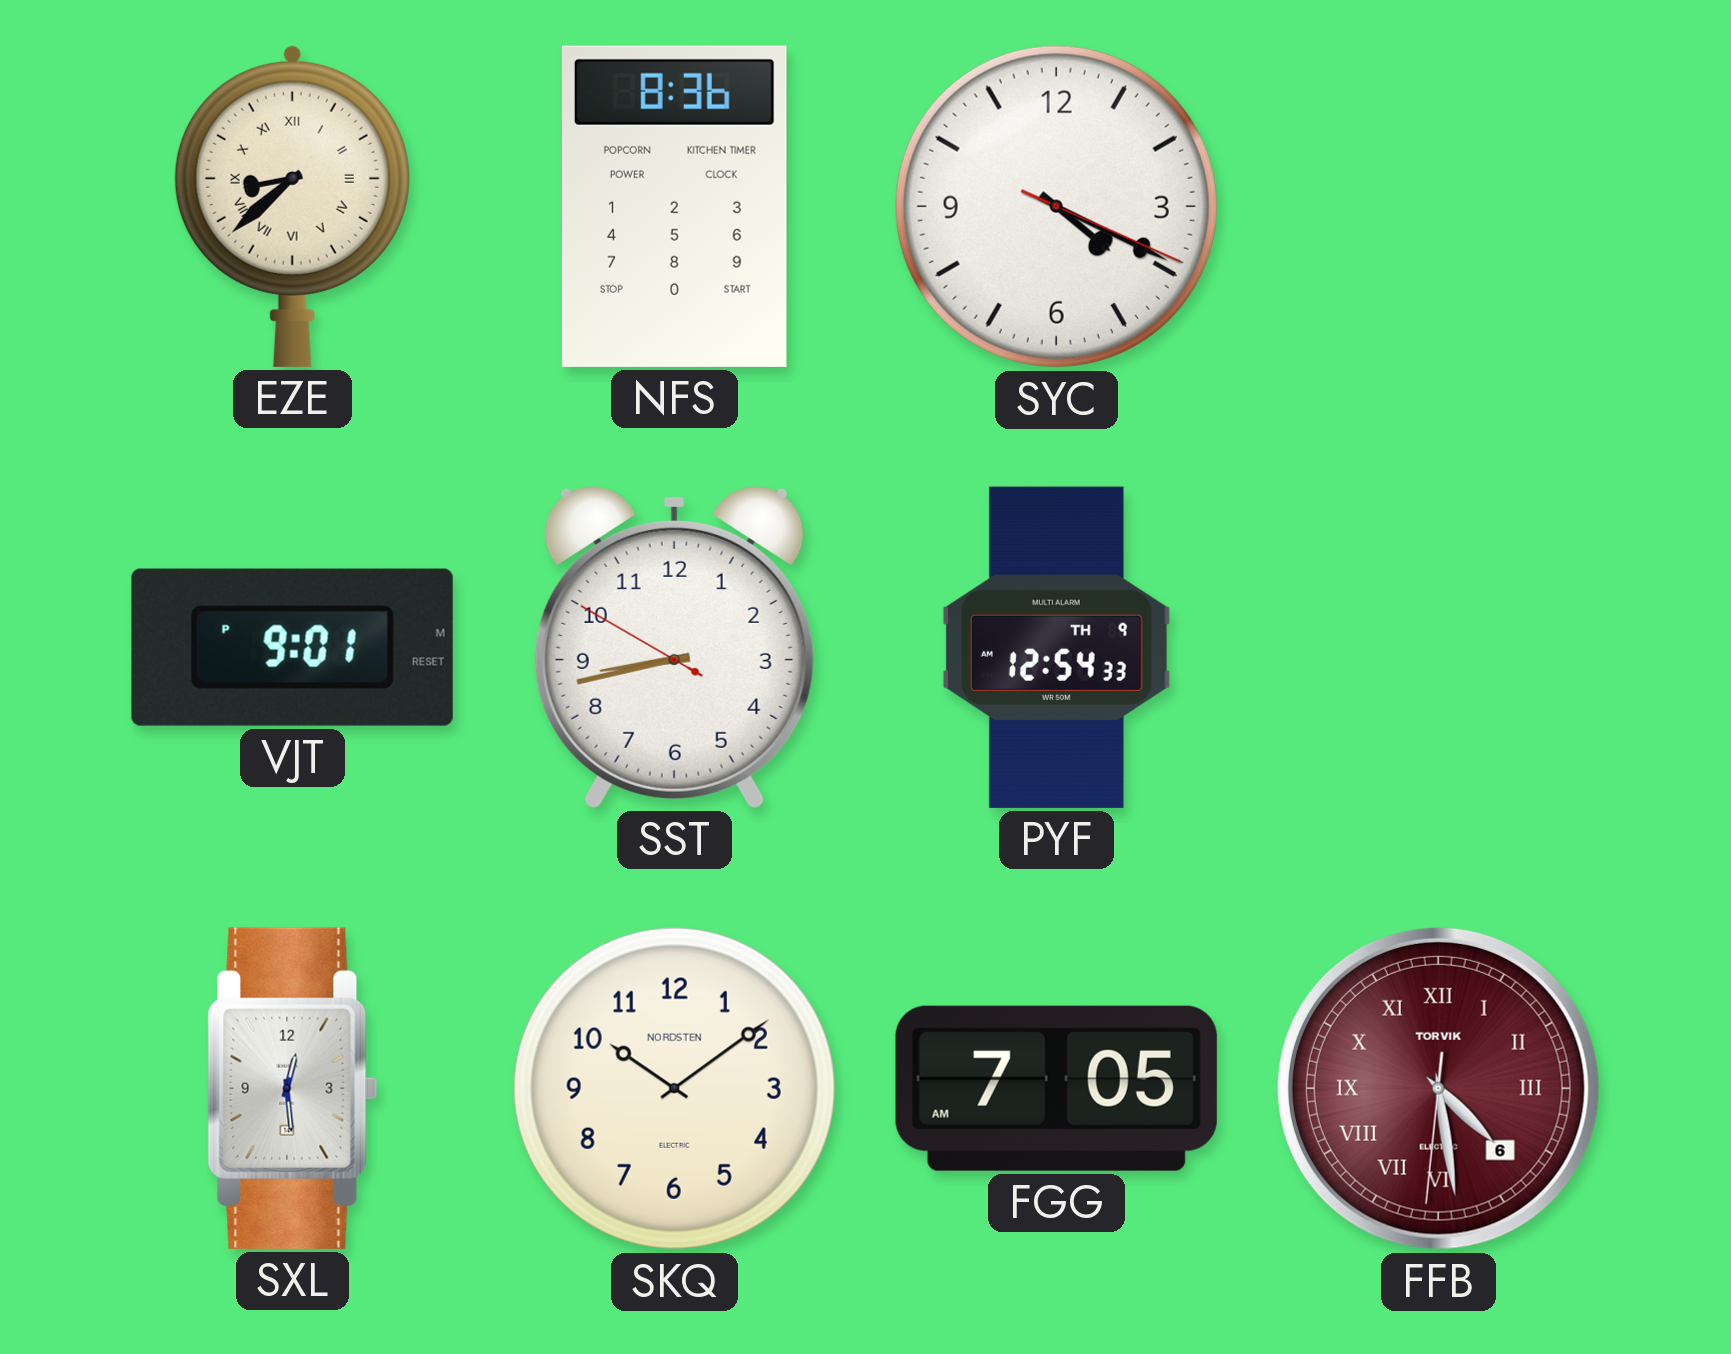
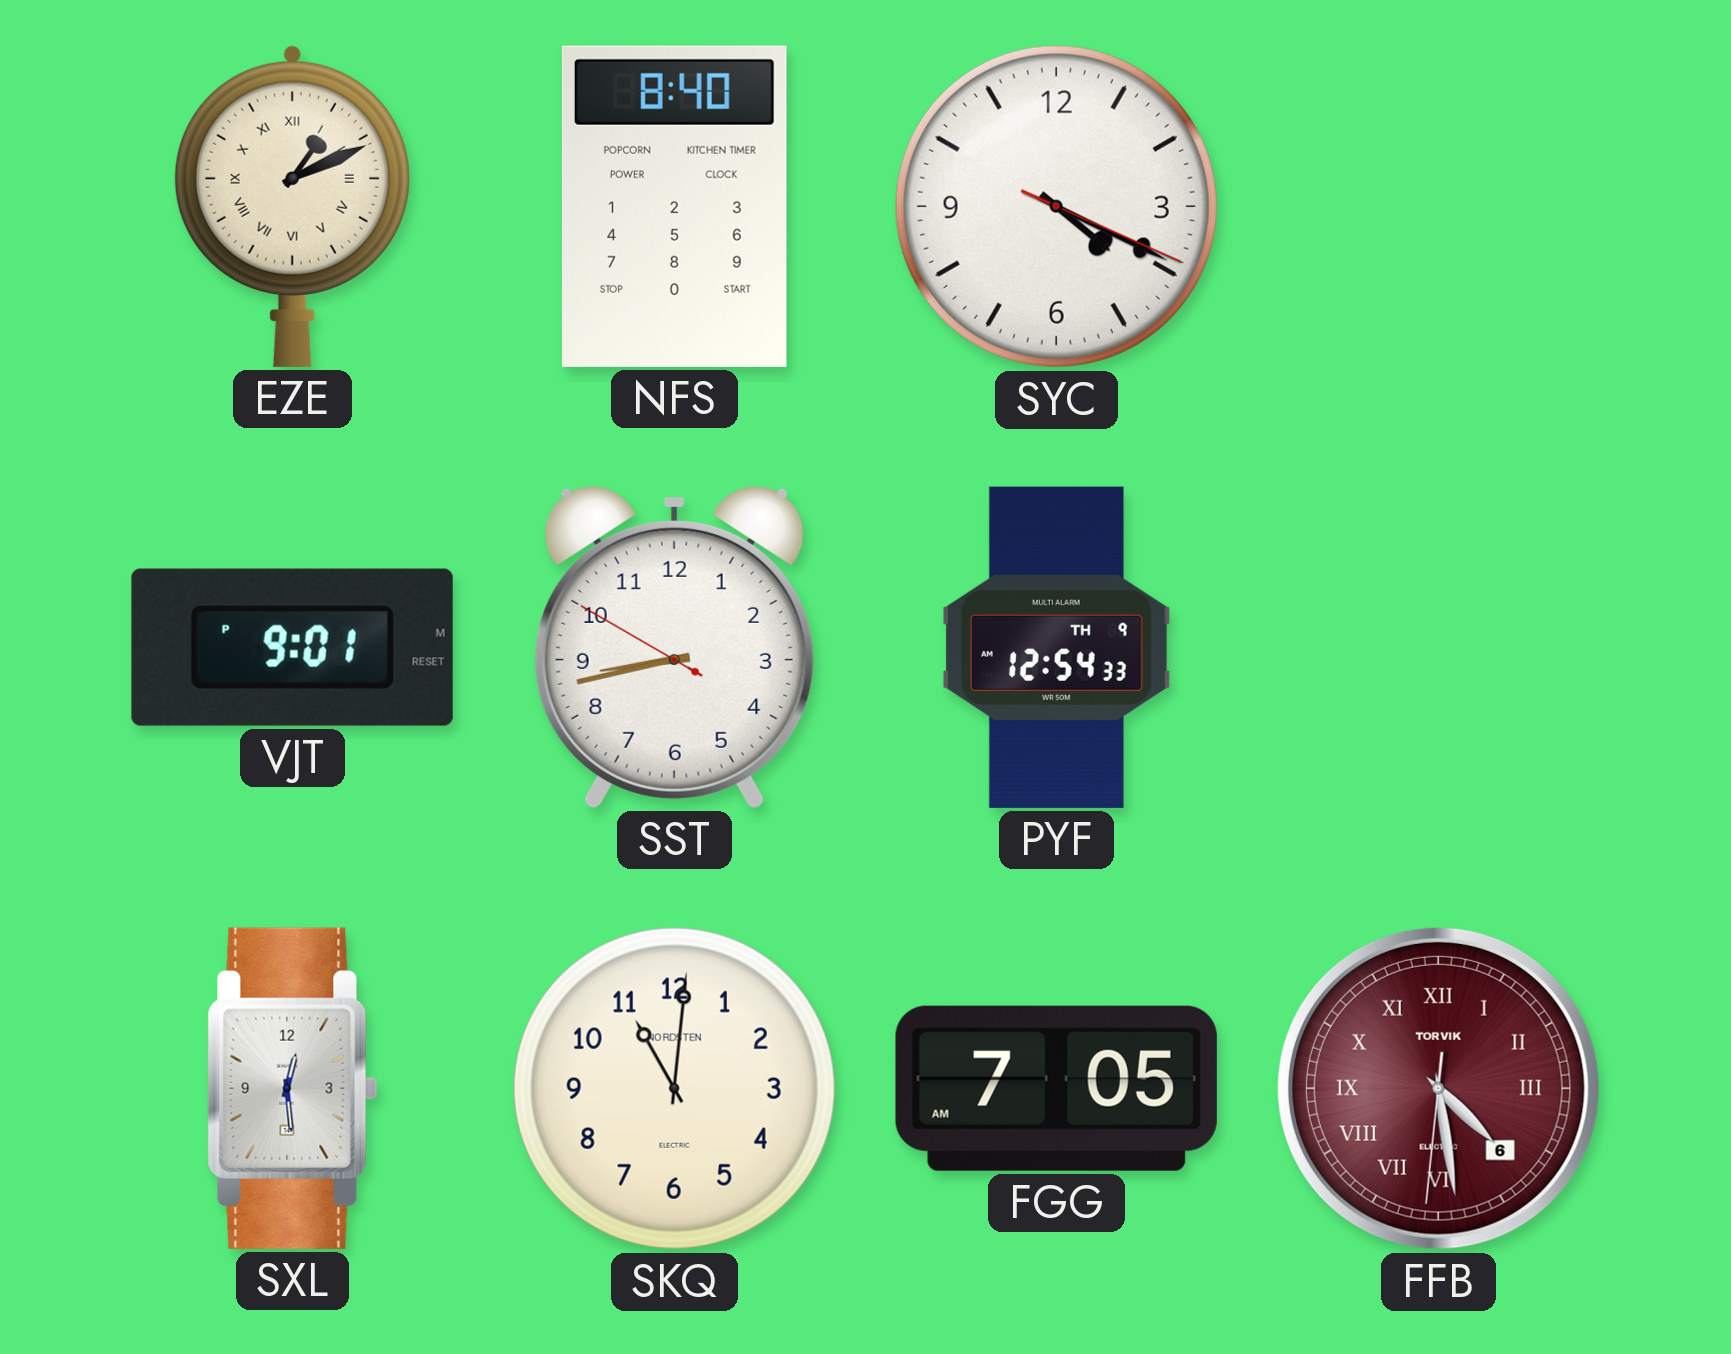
EZE: 8:38 -> 1:11 (292, 206)
NFS: 8:36 -> 8:40 (674, 206)
SKQ: 10:09 -> 11:01 (674, 1088)
